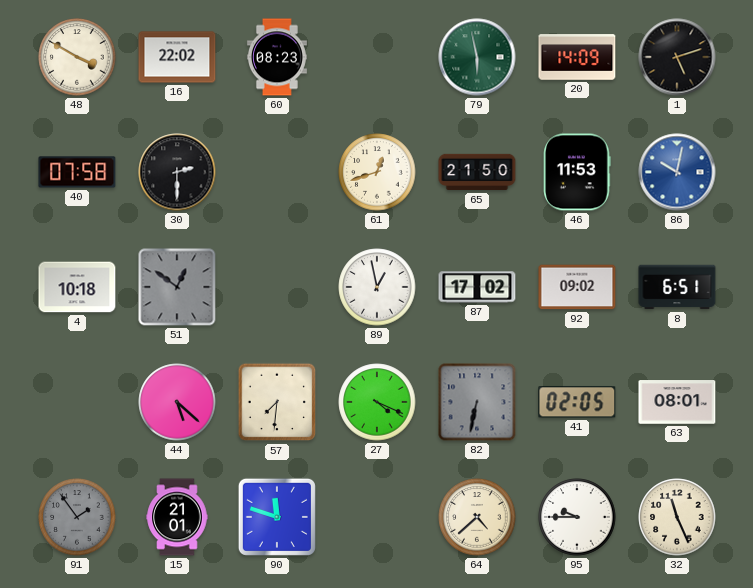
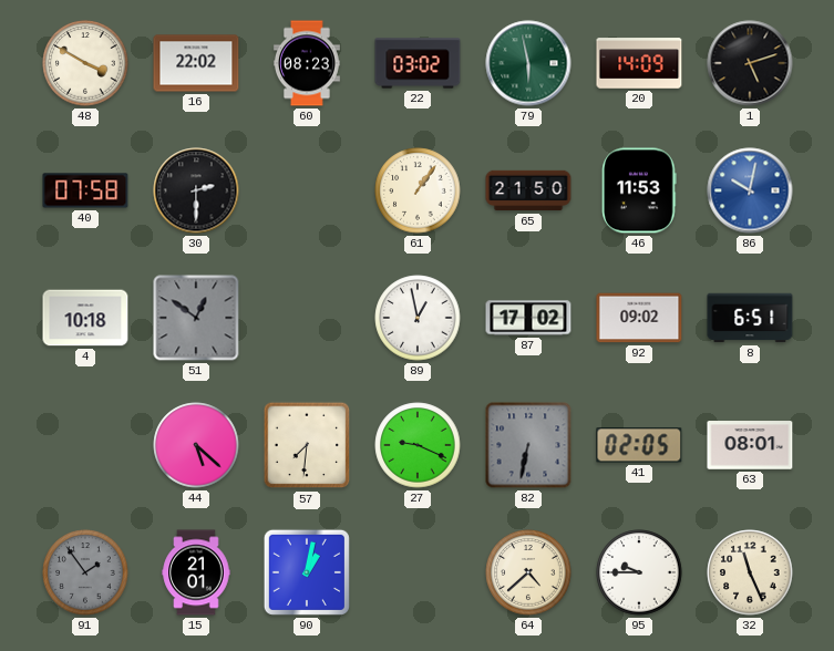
22: none -> 03:02 (418, 63)
61: 12:42 -> 1:06 (418, 190)
27: 4:19 -> 9:19 (418, 445)
90: 11:48 -> 1:02 (307, 572)
